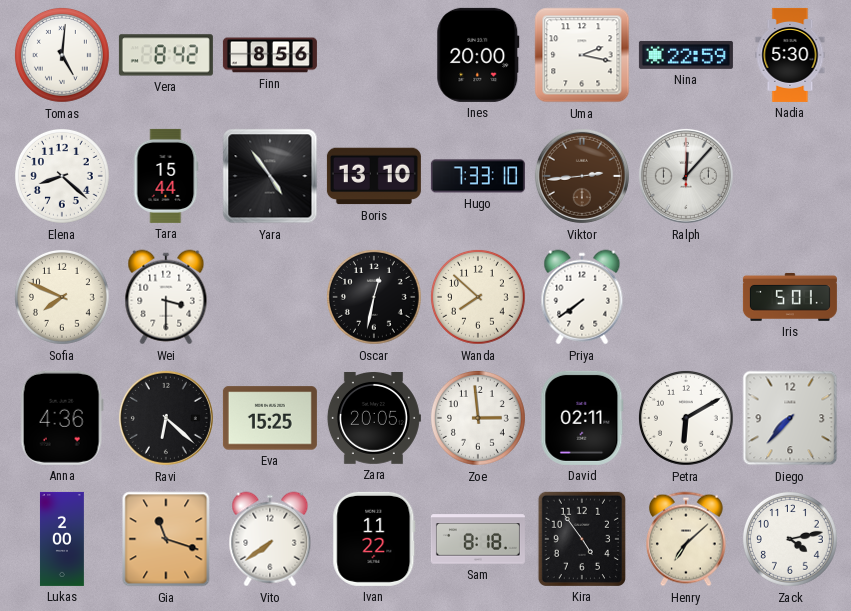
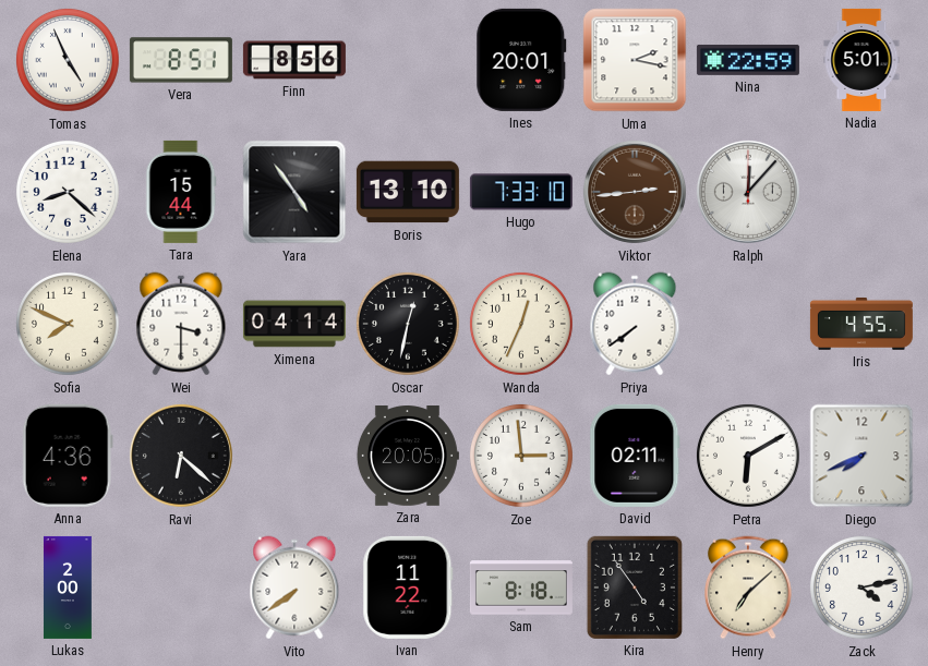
Tomas: 5:01 -> 4:56 (69, 61)
Vera: 8:42 -> 8:51 (181, 60)
Ines: 20:00 -> 20:01 (521, 60)
Nadia: 5:30 -> 5:01 (861, 60)
Ximena: none -> 04:14 (294, 324)
Wanda: 7:52 -> 12:34 (522, 325)
Iris: 5:01 -> 4:55 (861, 324)
Eva: 15:25 -> none (270, 418)
Diego: 7:37 -> 7:41 (861, 456)
Gia: 11:18 -> none (166, 539)
